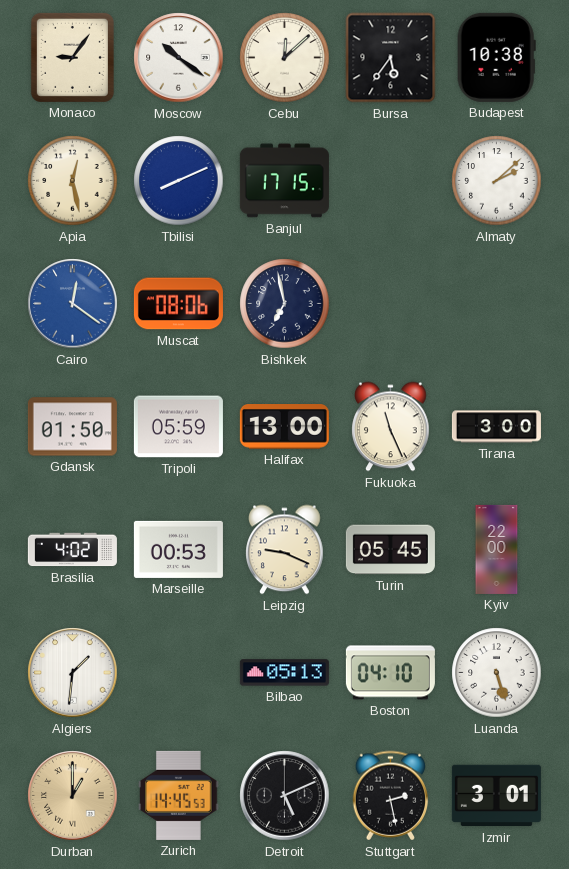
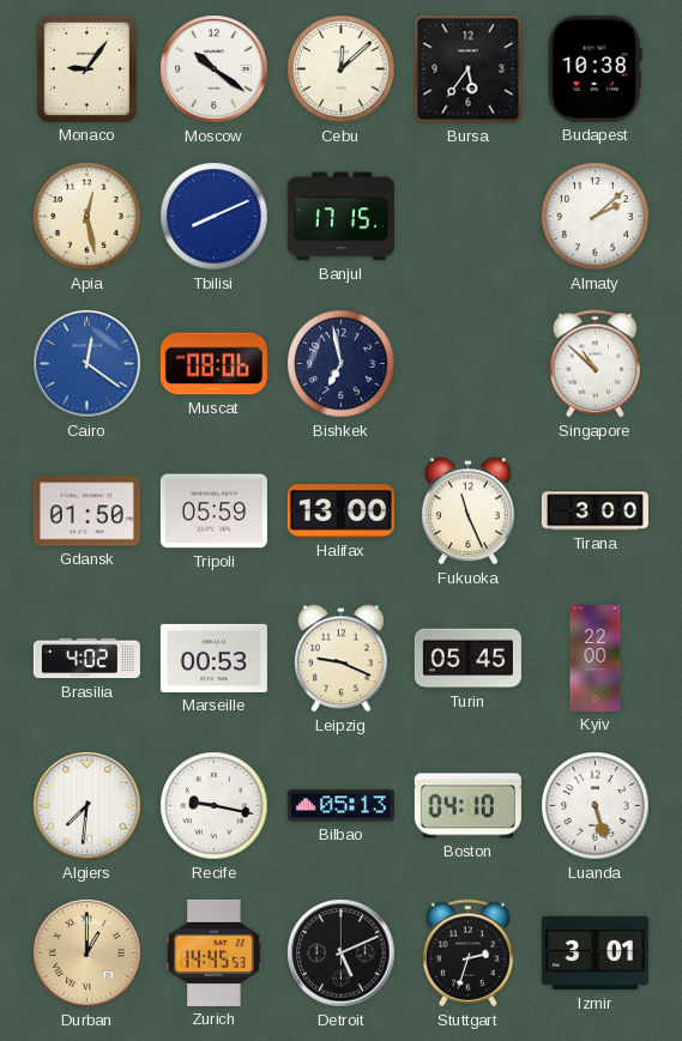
Singapore: none -> 10:52 (596, 364)
Algiers: 1:31 -> 7:31 (87, 806)
Recife: none -> 9:17 (215, 806)
Stuttgart: 2:28 -> 2:33 (469, 954)
